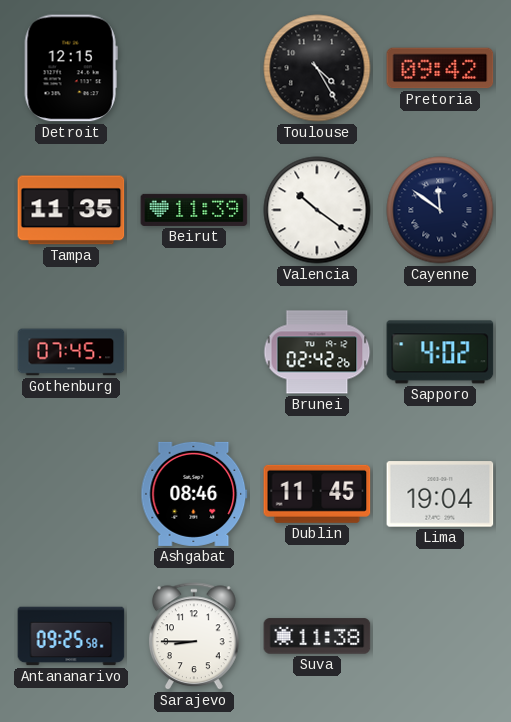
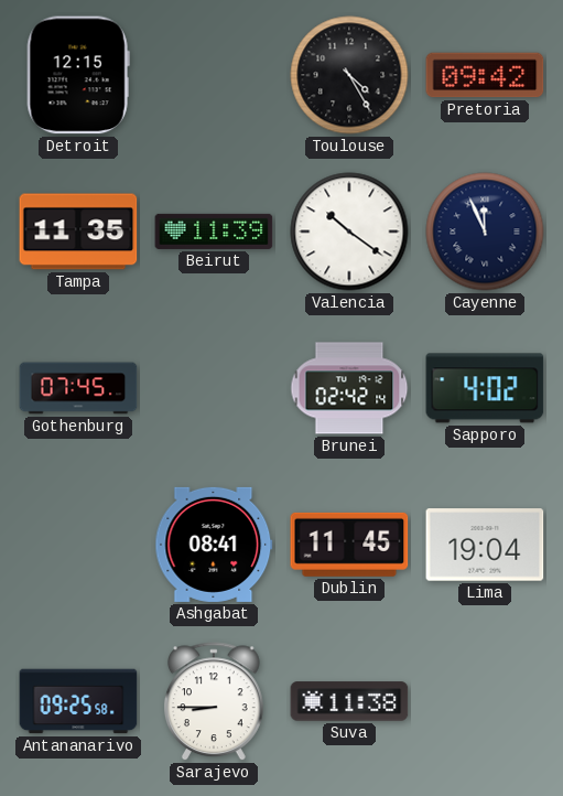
Cayenne: 11:51 -> 11:56 (485, 232)
Brunei: 02:42:26 -> 02:42:14 (349, 388)
Ashgabat: 08:46 -> 08:41 (214, 545)
